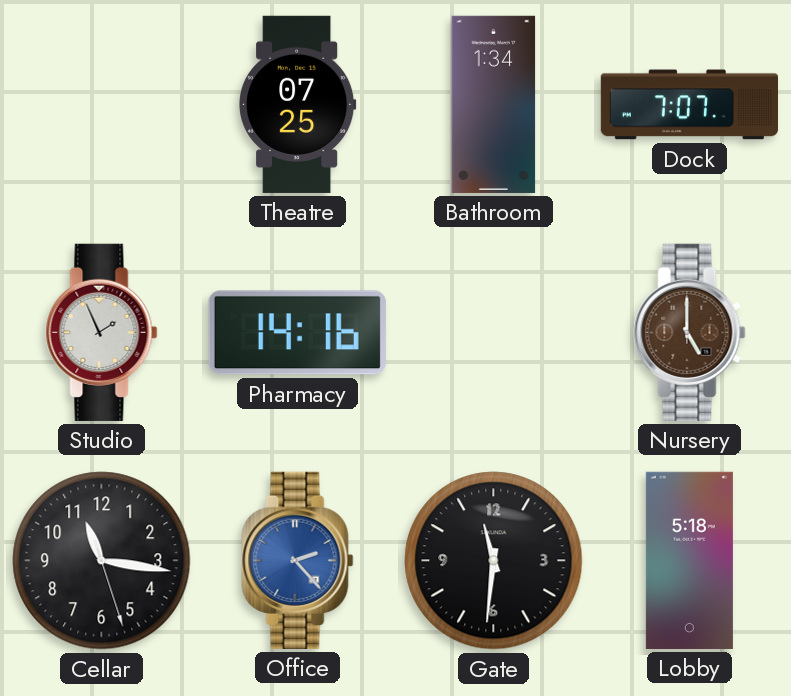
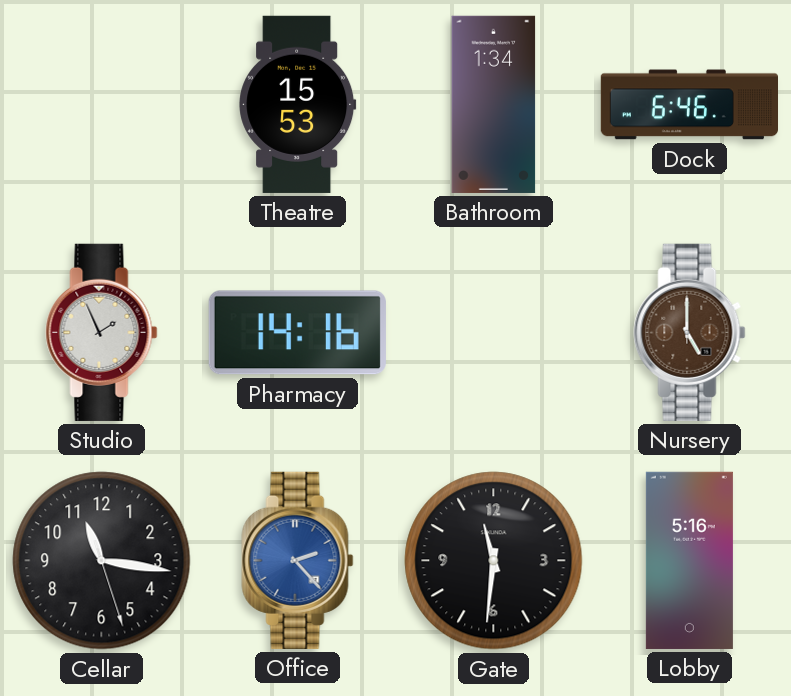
Theatre: 07:25 -> 15:53 (298, 104)
Dock: 7:07 -> 6:46 (689, 105)
Lobby: 5:18 -> 5:16 (689, 560)
